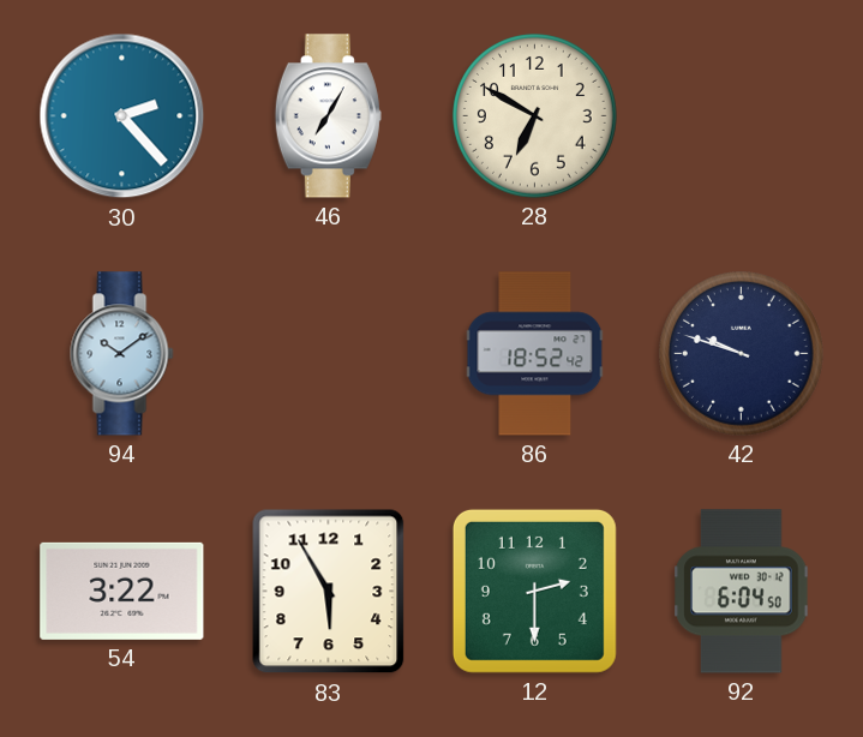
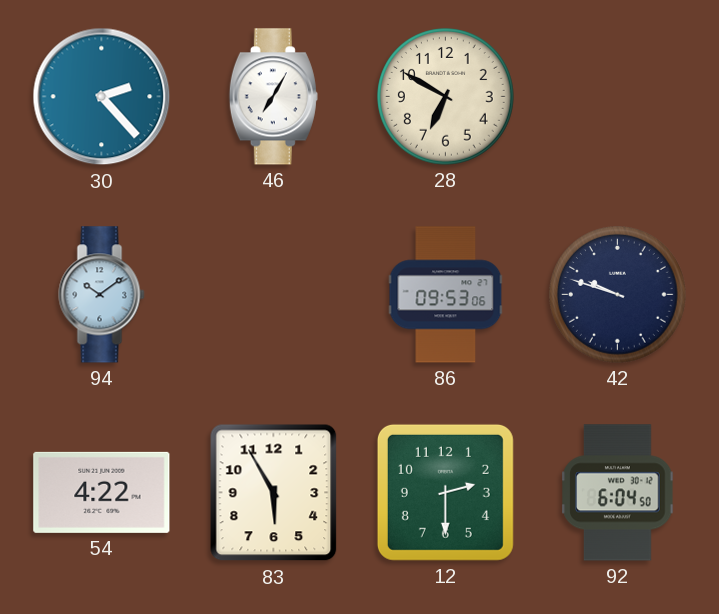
86: 18:52 -> 09:53 (446, 295)
54: 3:22 -> 4:22 (102, 492)
